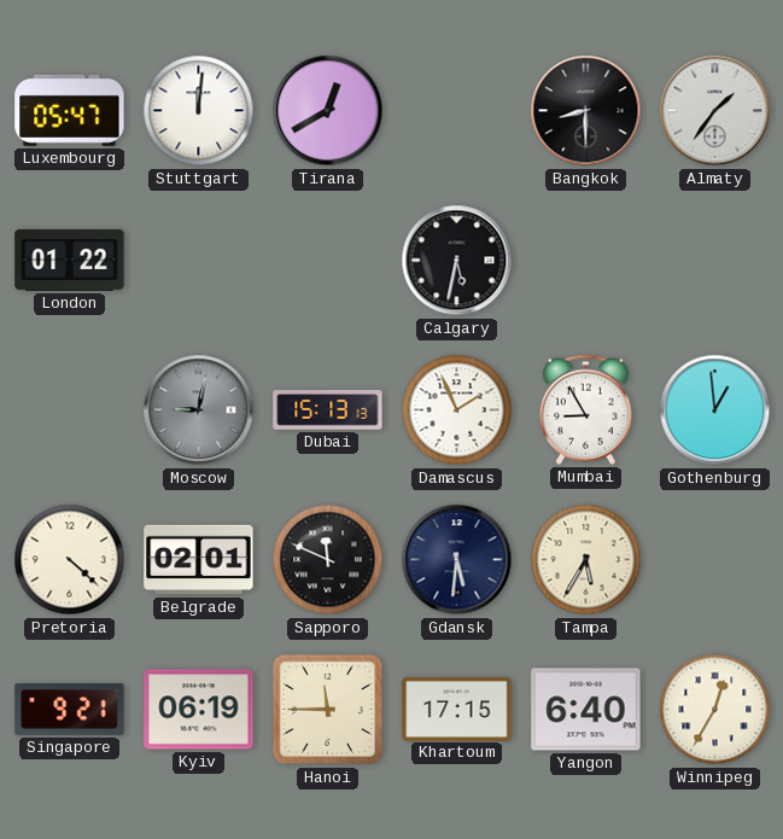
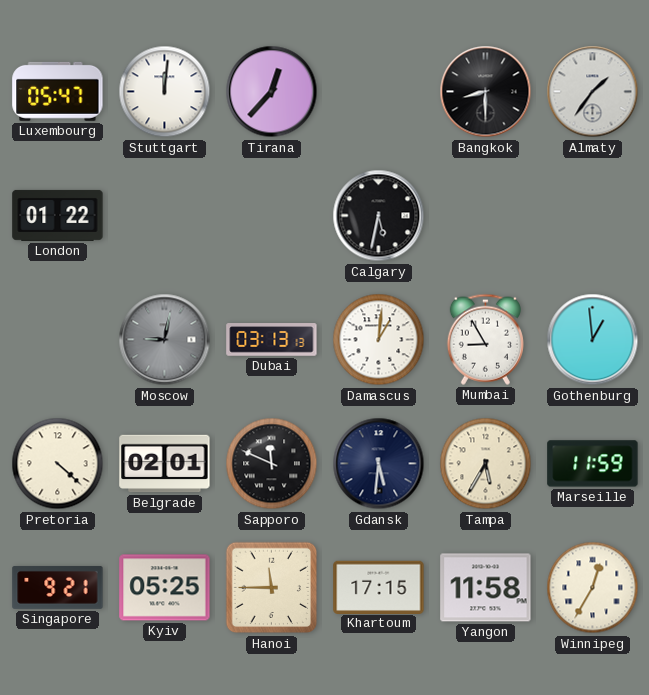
Tirana: 12:40 -> 12:37 (272, 92)
Dubai: 15:13 -> 03:13 (272, 340)
Damascus: 1:56 -> 1:01 (379, 340)
Marseille: none -> 11:59 (593, 464)
Kyiv: 06:19 -> 05:25 (165, 588)
Yangon: 6:40 -> 11:58 (486, 588)
